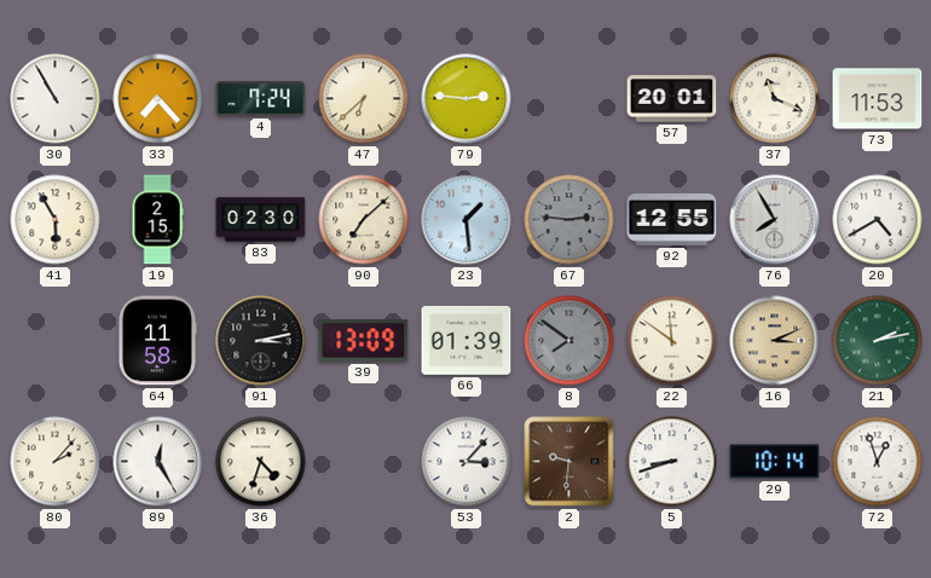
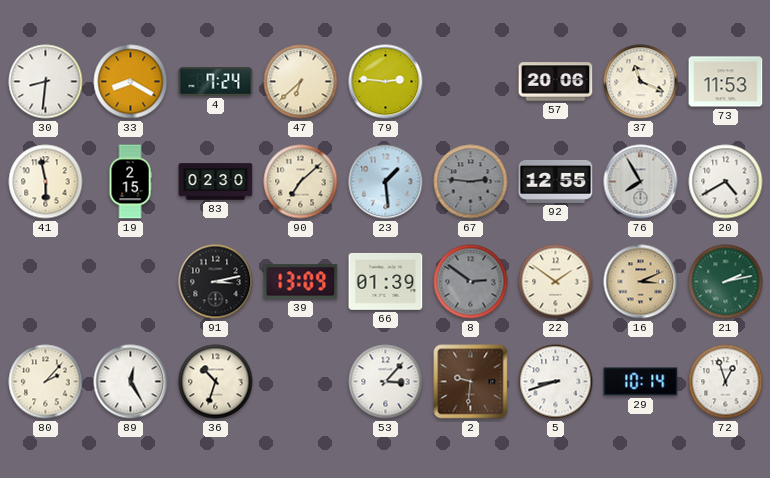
30: 10:55 -> 8:31 (46, 82)
33: 7:23 -> 8:20 (131, 82)
57: 20:01 -> 20:06 (556, 82)
41: 5:55 -> 5:58 (46, 182)
64: 11:58 -> none (157, 341)
8: 7:51 -> 2:51 (471, 282)
22: 11:51 -> 1:51 (556, 282)
36: 4:33 -> 10:33 (216, 382)
